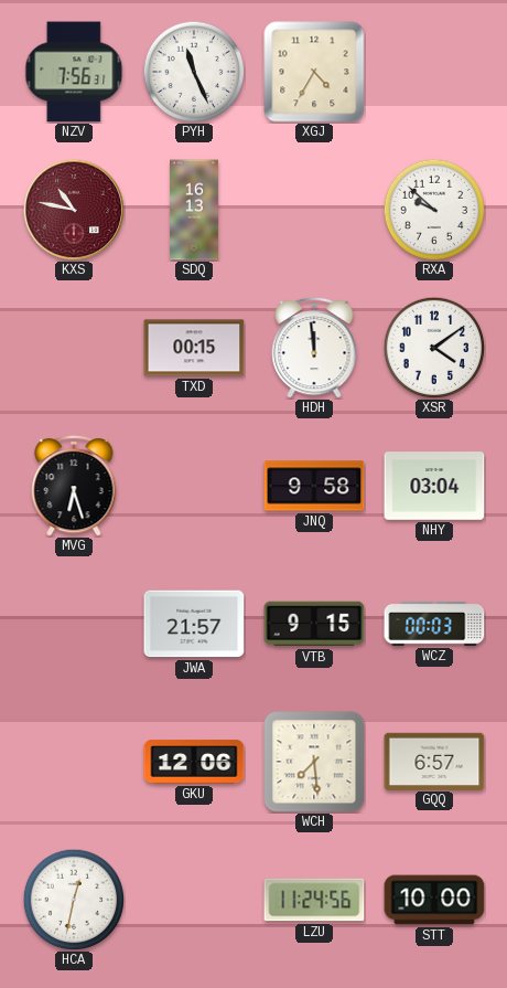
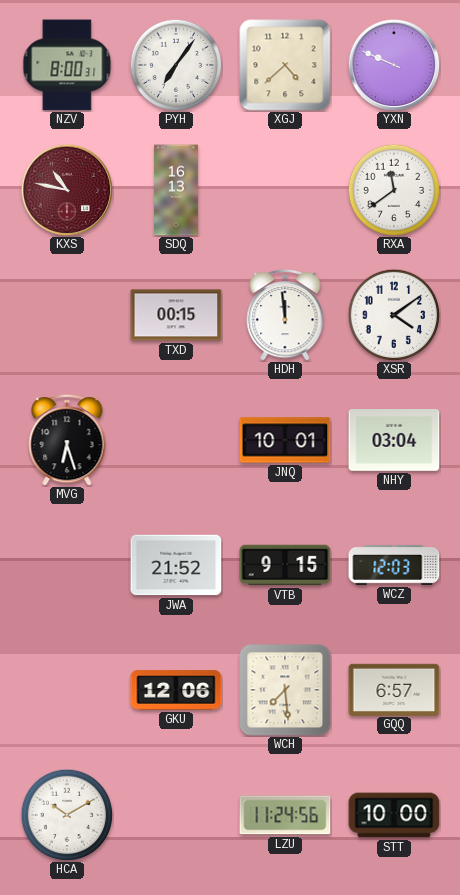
NZV: 7:56 -> 8:00 (67, 65)
PYH: 11:26 -> 7:06 (176, 65)
XGJ: 4:35 -> 4:38 (285, 65)
YXN: none -> 9:49 (394, 65)
RXA: 9:52 -> 11:39 (394, 190)
JNQ: 9:58 -> 10:01 (285, 440)
JWA: 21:57 -> 21:52 (176, 565)
WCZ: 00:03 -> 12:03 (394, 565)
HCA: 12:32 -> 10:10 (67, 815)
